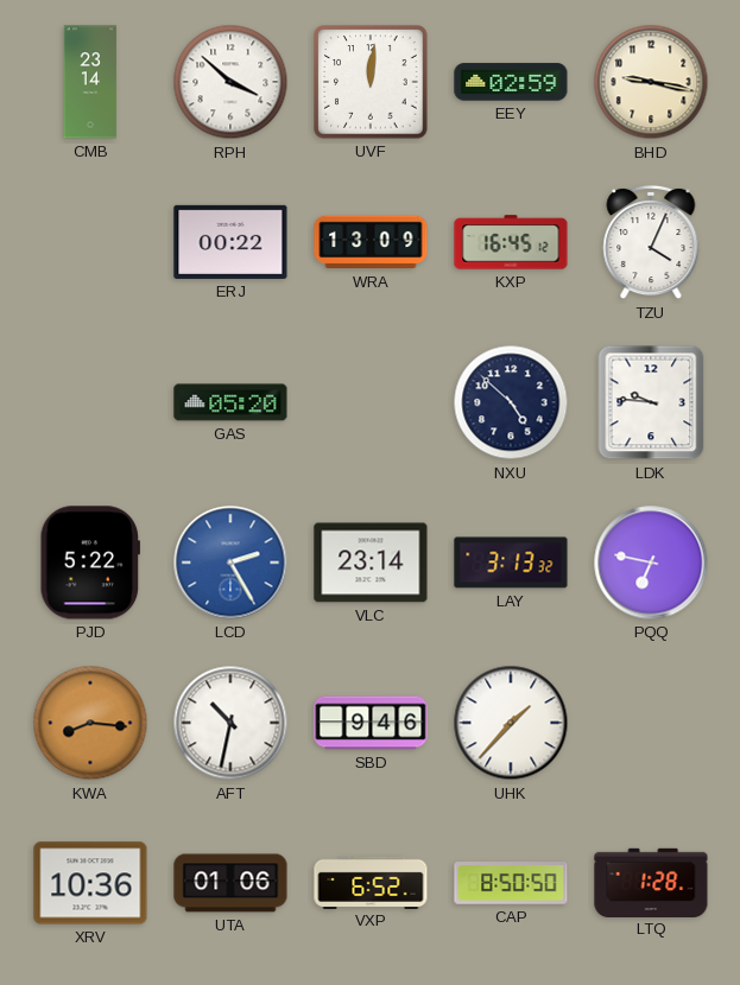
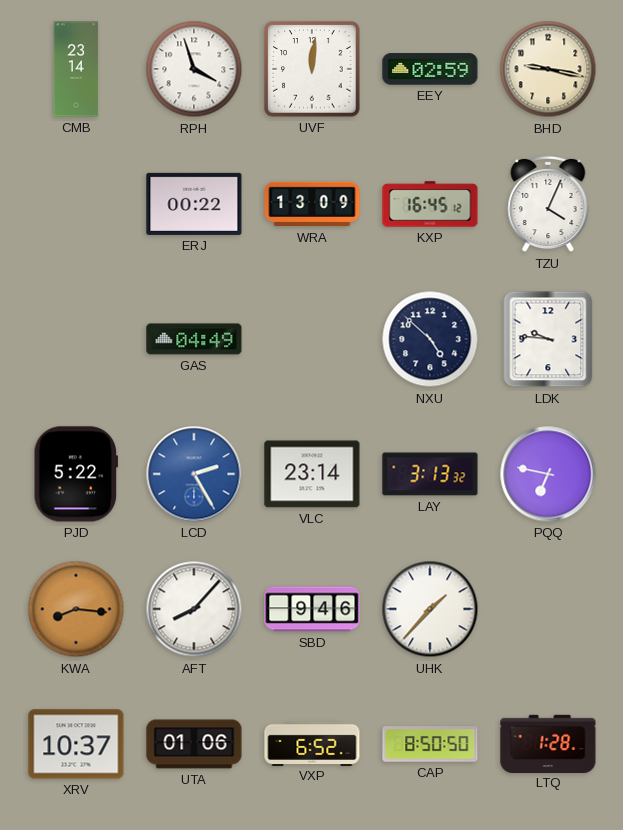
RPH: 3:52 -> 3:57 (194, 69)
GAS: 05:20 -> 04:49 (194, 339)
AFT: 10:32 -> 8:07 (194, 609)
XRV: 10:36 -> 10:37 (76, 744)
